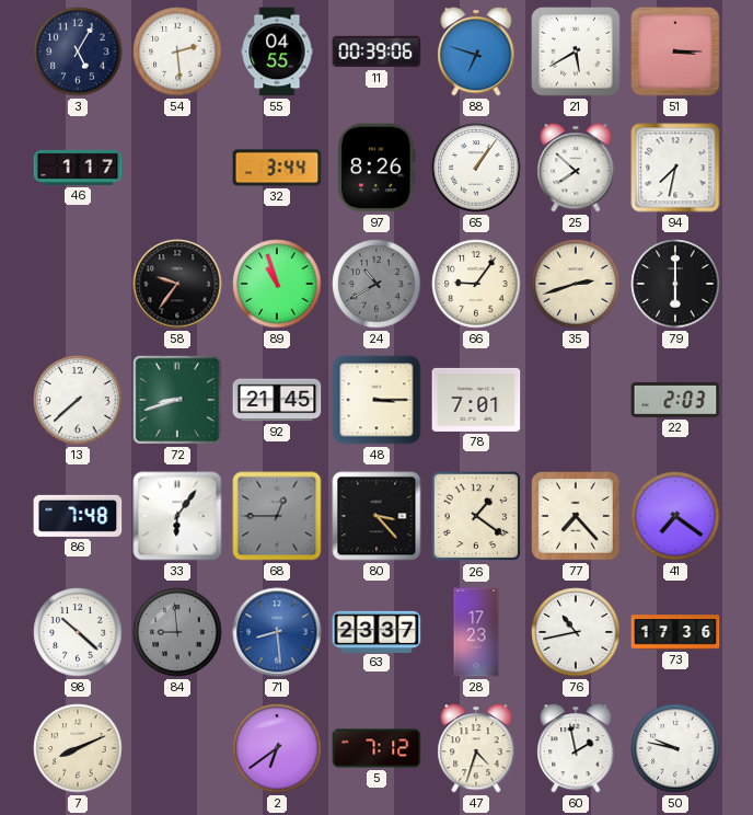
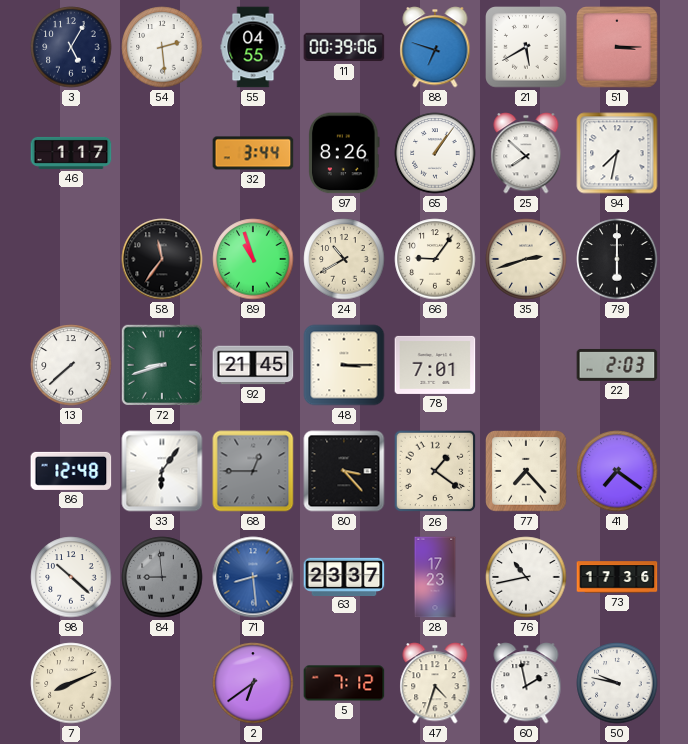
58: 9:36 -> 11:36 (162, 259)
24 dial: grey -> cream (344, 259)
86: 7:48 -> 12:48 (71, 471)
